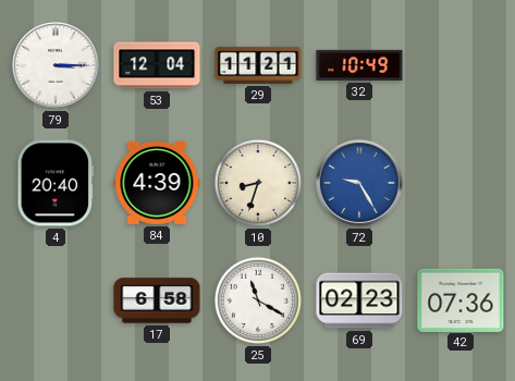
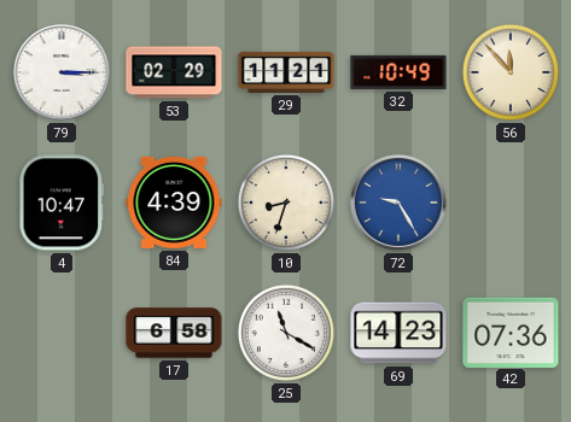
53: 12:04 -> 02:29 (174, 72)
56: none -> 11:53 (511, 72)
4: 20:40 -> 10:47 (62, 203)
69: 02:23 -> 14:23 (398, 333)
